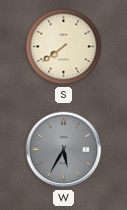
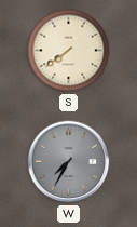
W: 5:35 -> 7:35 (69, 162)
